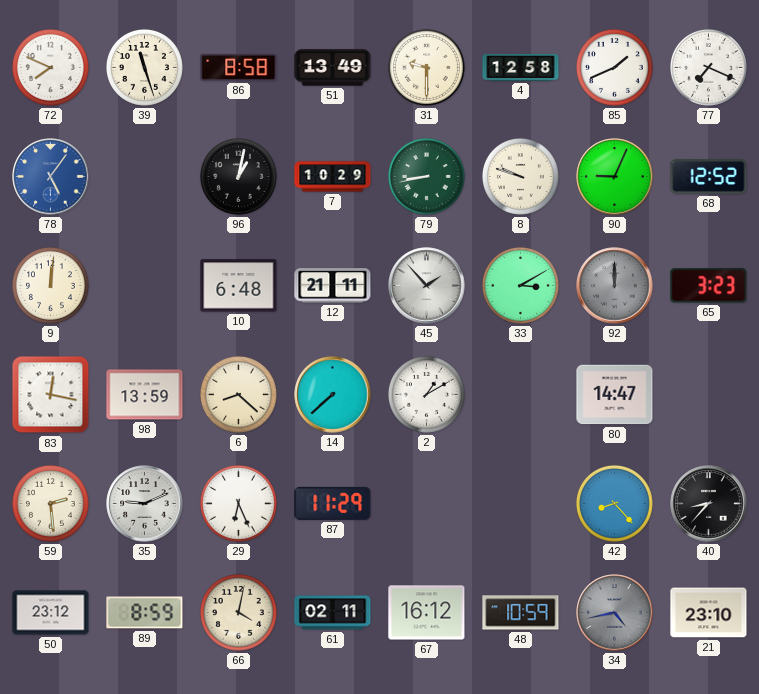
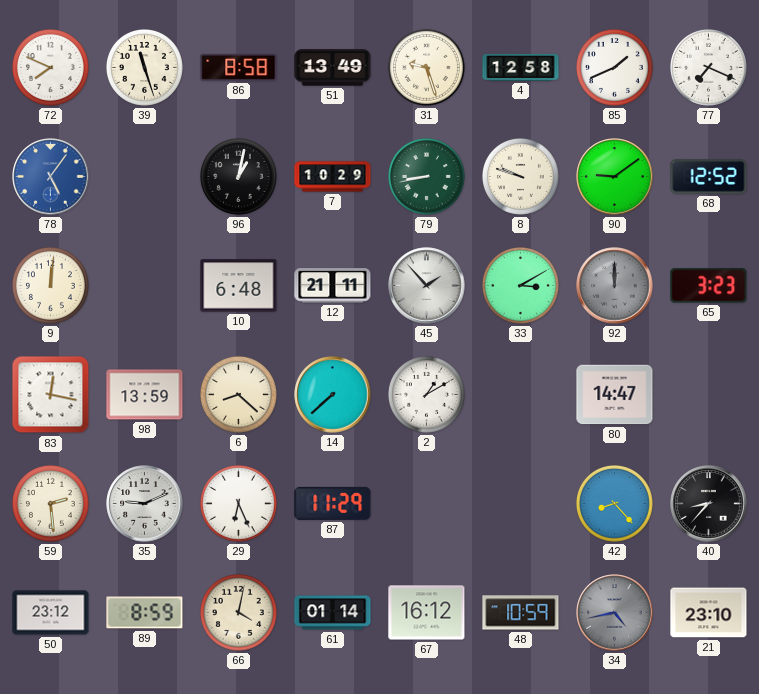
31: 9:30 -> 9:27 (426, 67)
90: 9:04 -> 9:09 (615, 177)
61: 02:11 -> 01:14 (333, 613)
